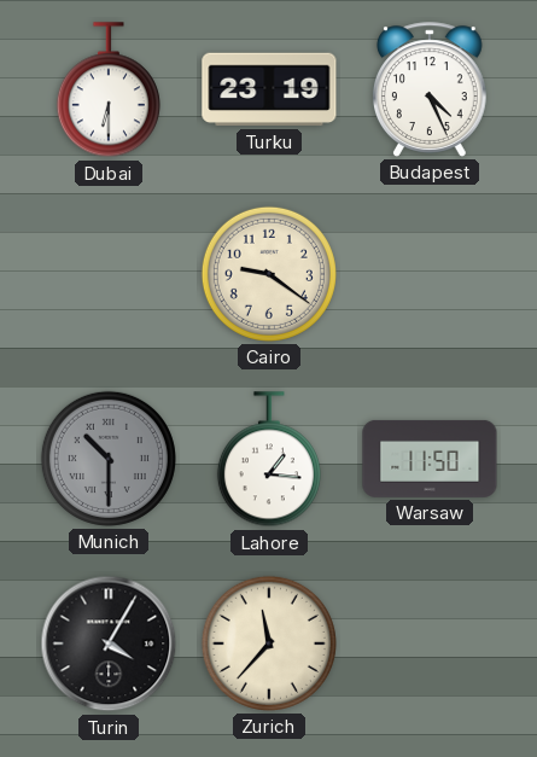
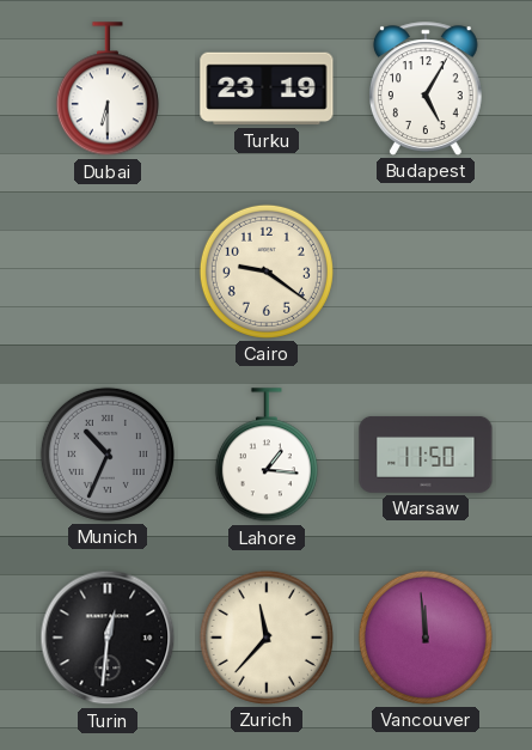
Budapest: 4:26 -> 5:05 (427, 89)
Munich: 10:30 -> 10:34 (108, 455)
Turin: 4:05 -> 12:31 (108, 638)
Vancouver: none -> 11:59 (426, 638)
